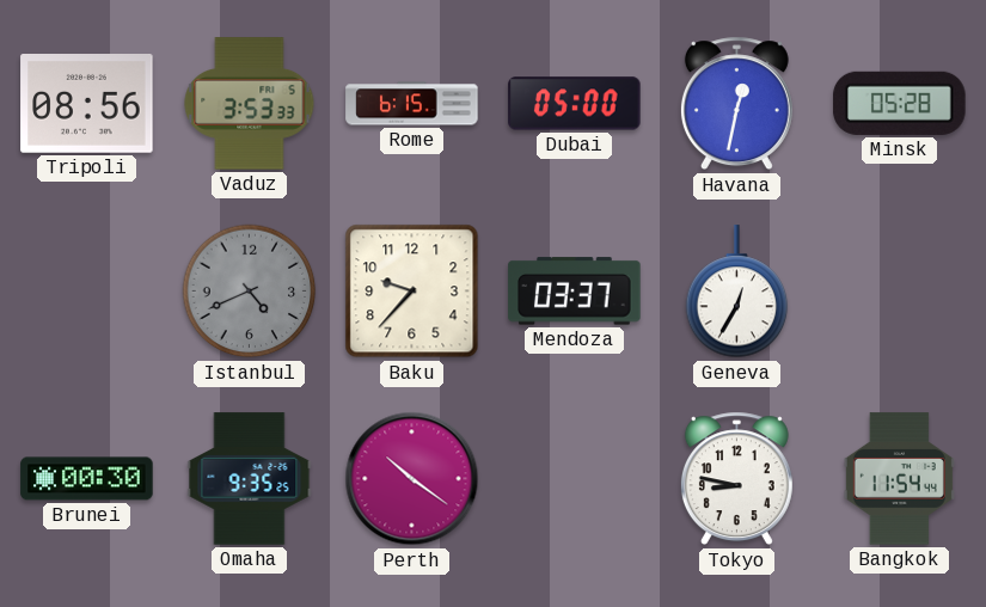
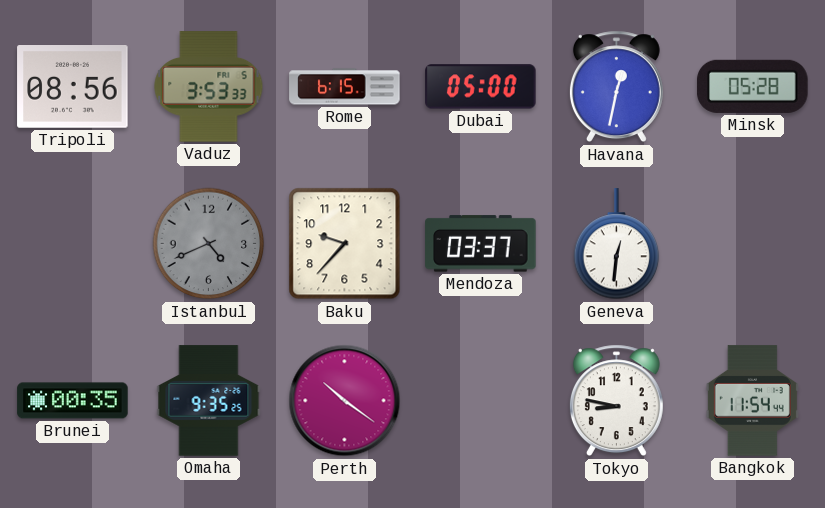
Geneva: 12:35 -> 12:31 (617, 244)
Brunei: 00:30 -> 00:35 (73, 401)
